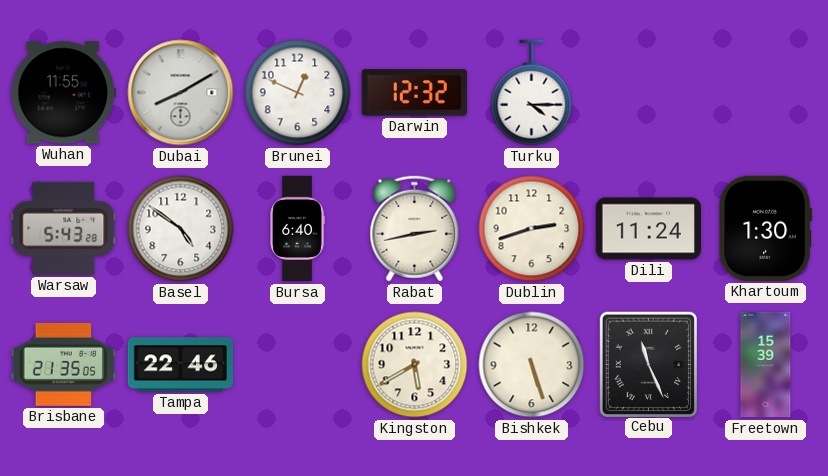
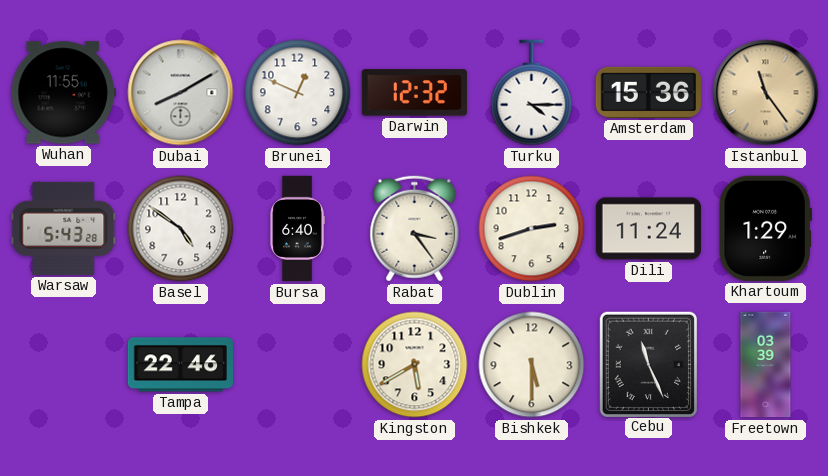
Amsterdam: none -> 15:36 (648, 92)
Istanbul: none -> 11:24 (766, 93)
Rabat: 2:43 -> 3:24 (415, 229)
Khartoum: 1:30 -> 1:29 (765, 228)
Brisbane: 21:35 -> none (63, 364)
Bishkek: 5:27 -> 5:30 (532, 365)
Freetown: 15:39 -> 03:39 (766, 365)
